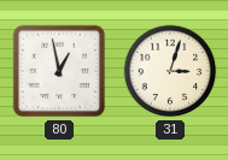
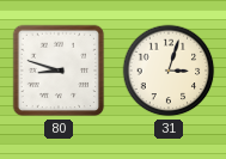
80: 12:58 -> 8:48 (59, 71)
